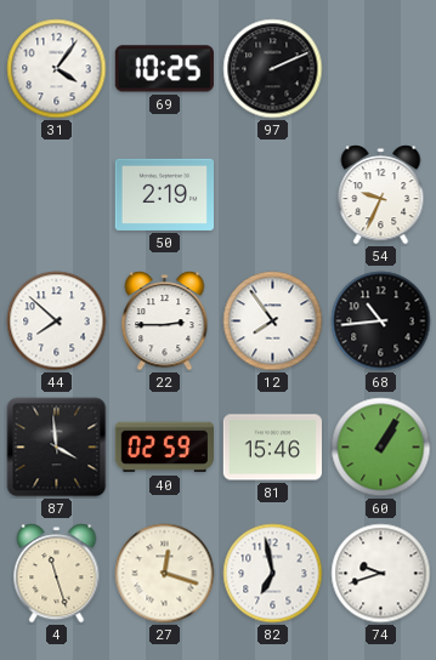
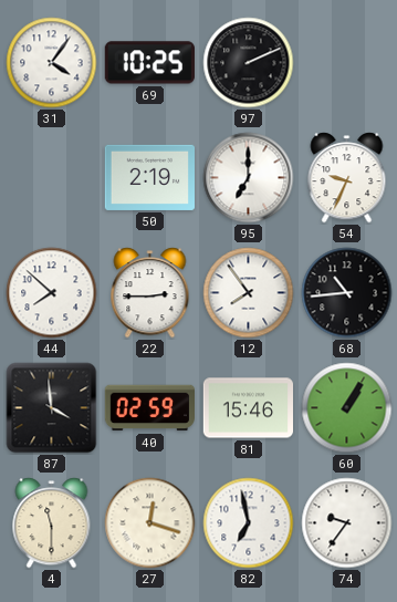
95: none -> 7:00 (249, 178)
4: 11:27 -> 11:30 (52, 523)
74: 9:42 -> 9:36 (347, 523)
